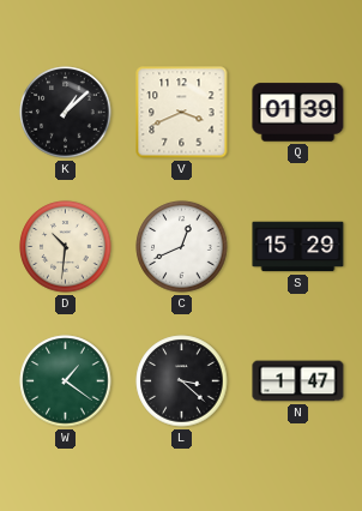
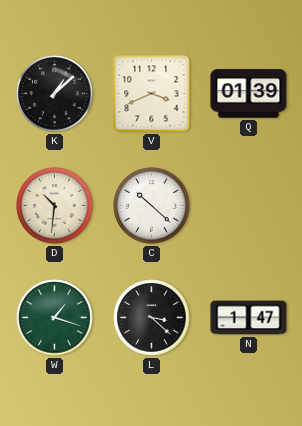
C: 12:41 -> 10:22 (152, 206)
S: 15:29 -> none (298, 247)
W: 1:21 -> 1:18 (55, 318)
